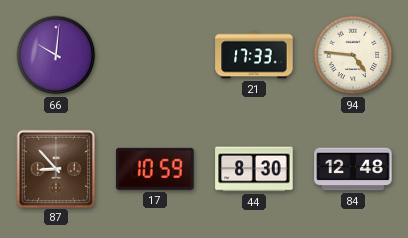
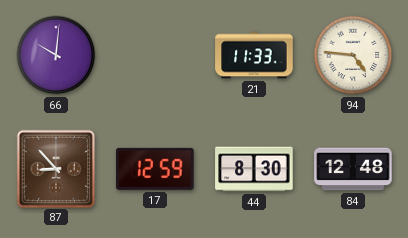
21: 17:33 -> 11:33 (254, 55)
17: 10:59 -> 12:59 (155, 169)
